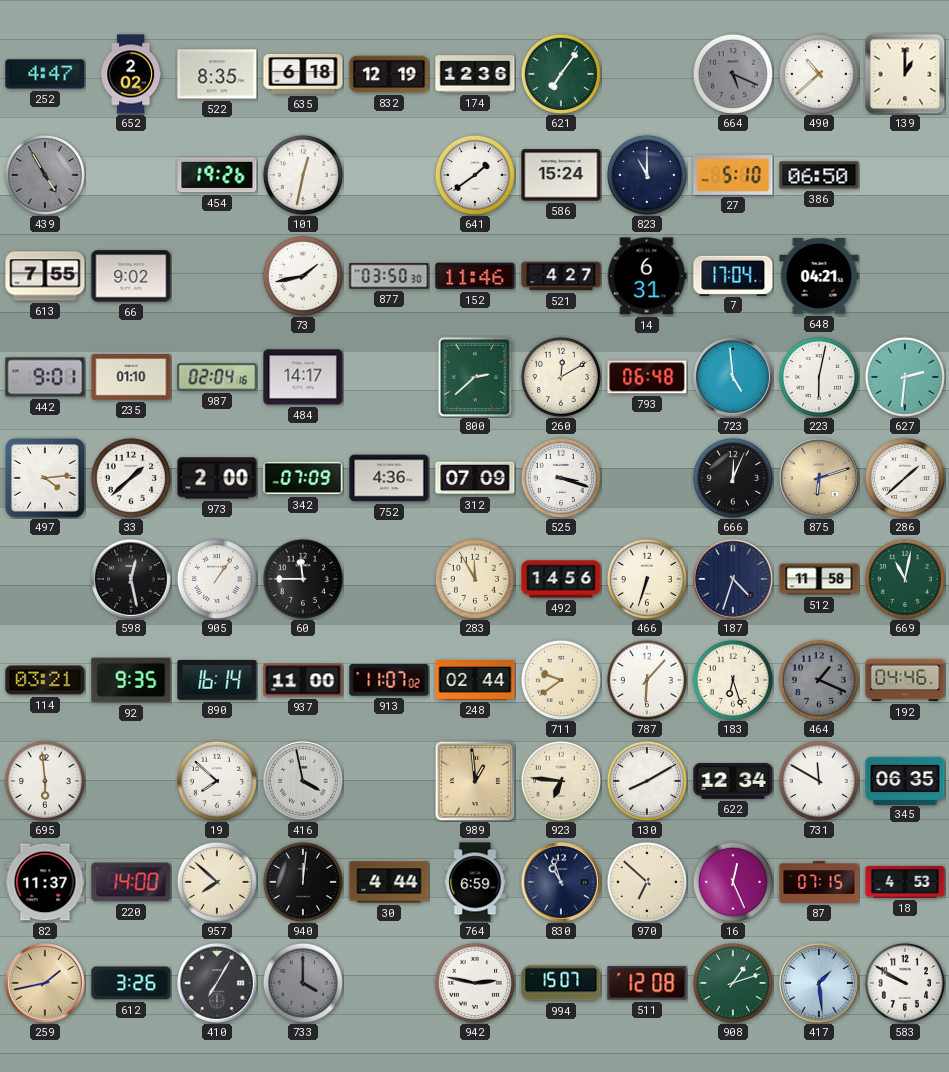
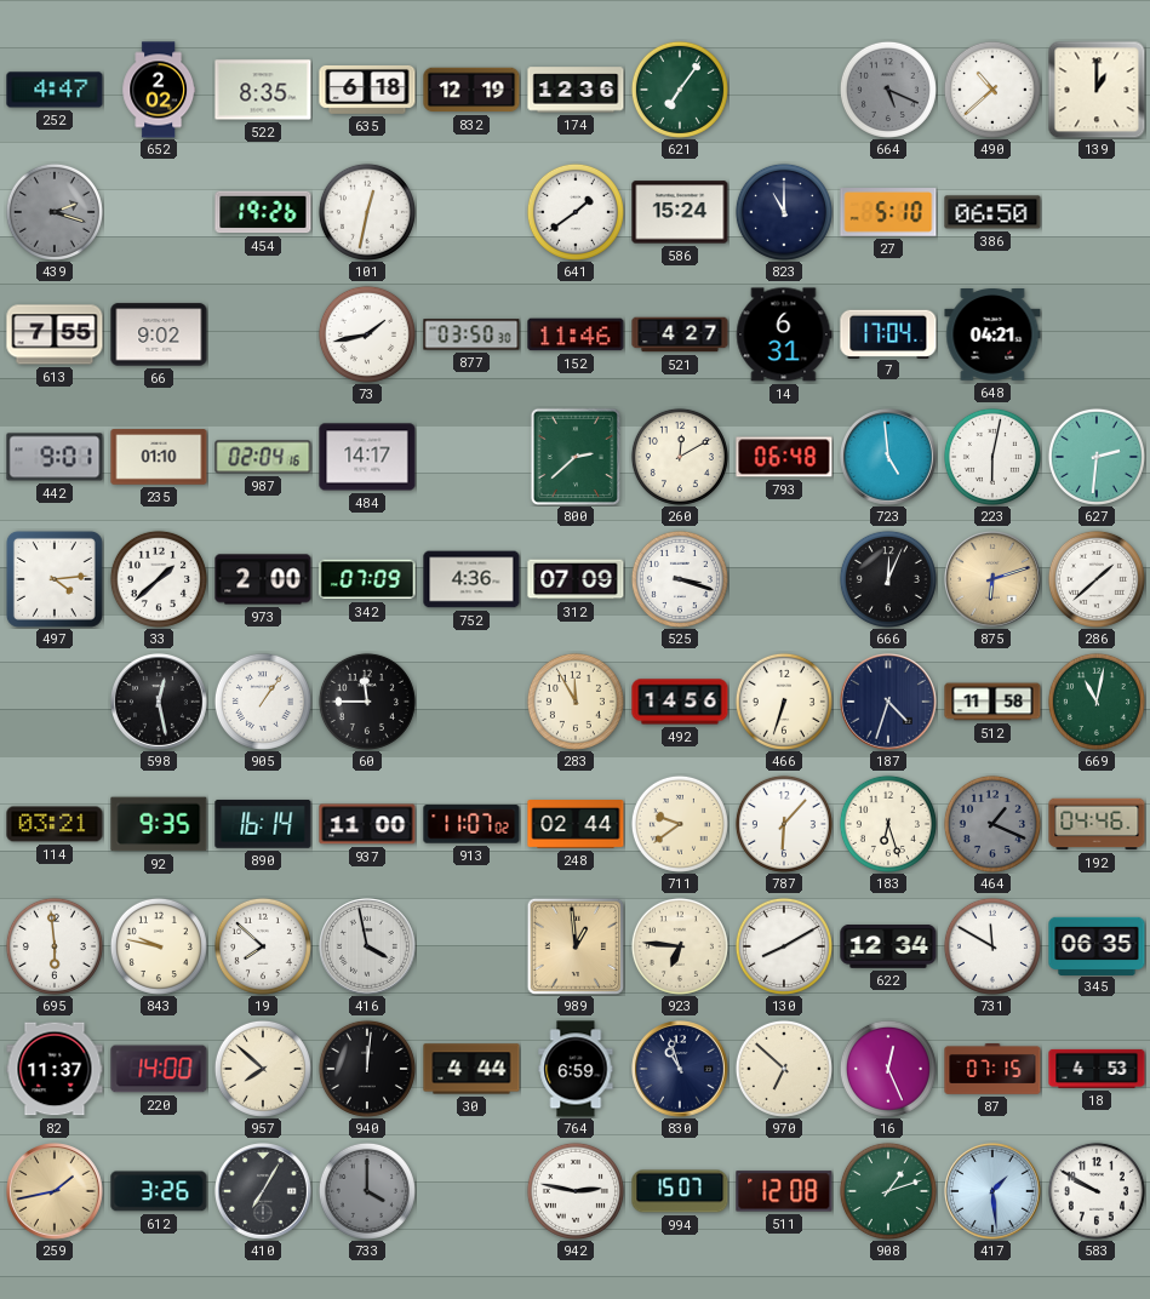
439: 4:55 -> 2:18 (55, 212)
843: none -> 9:47 (159, 946)
